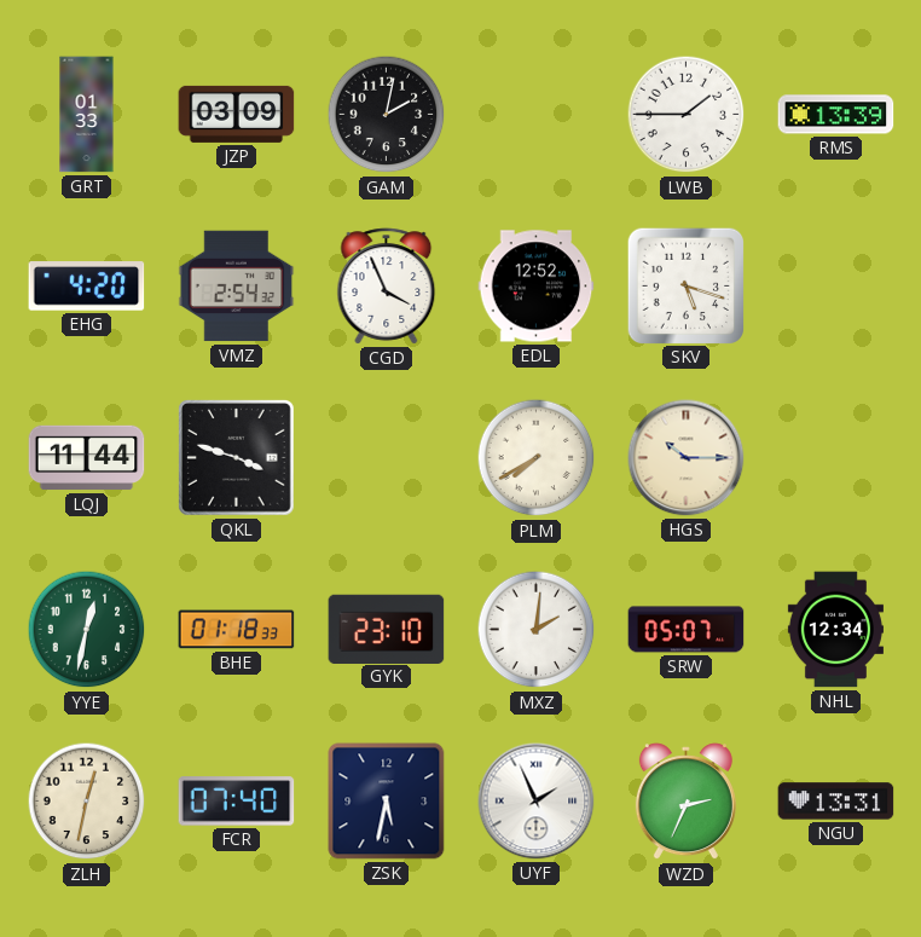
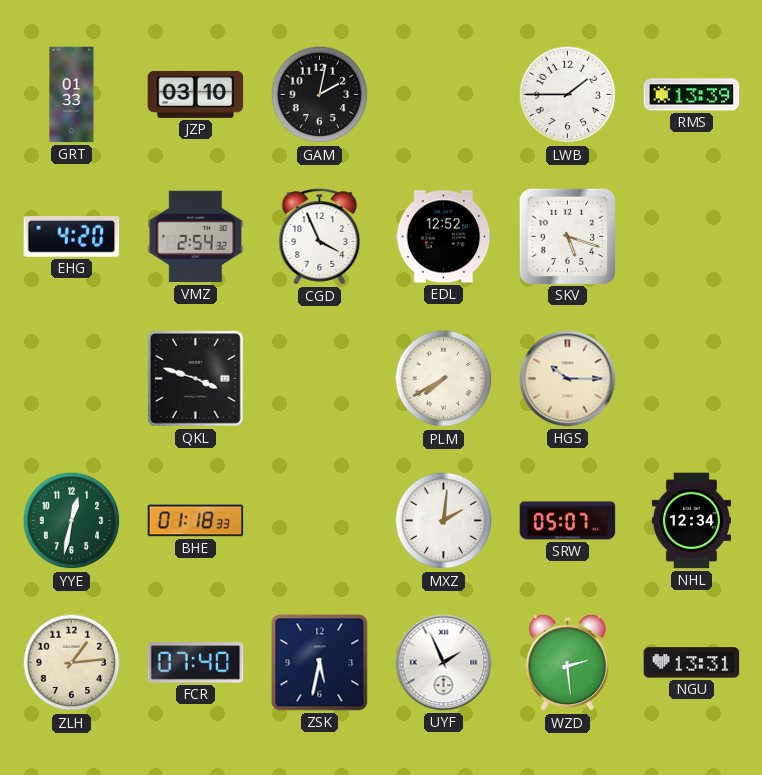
JZP: 03:09 -> 03:10 (196, 94)
LQJ: 11:44 -> none (87, 458)
GYK: 23:10 -> none (387, 629)
ZLH: 12:32 -> 1:14 (72, 663)
WZD: 2:34 -> 2:29 (567, 663)
